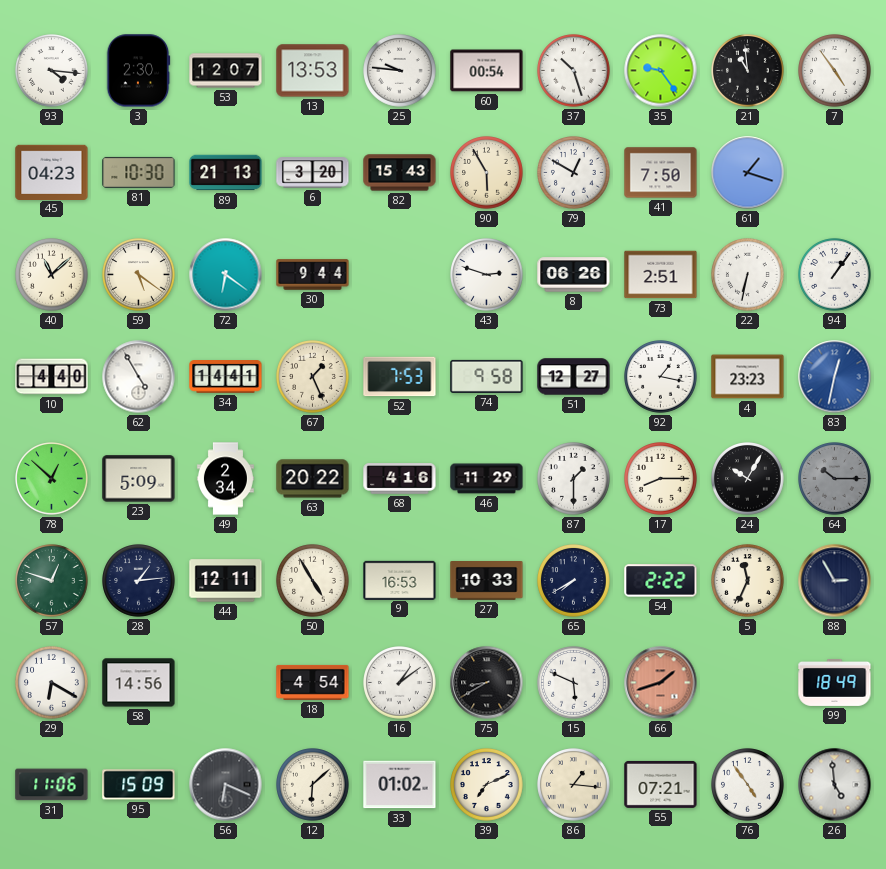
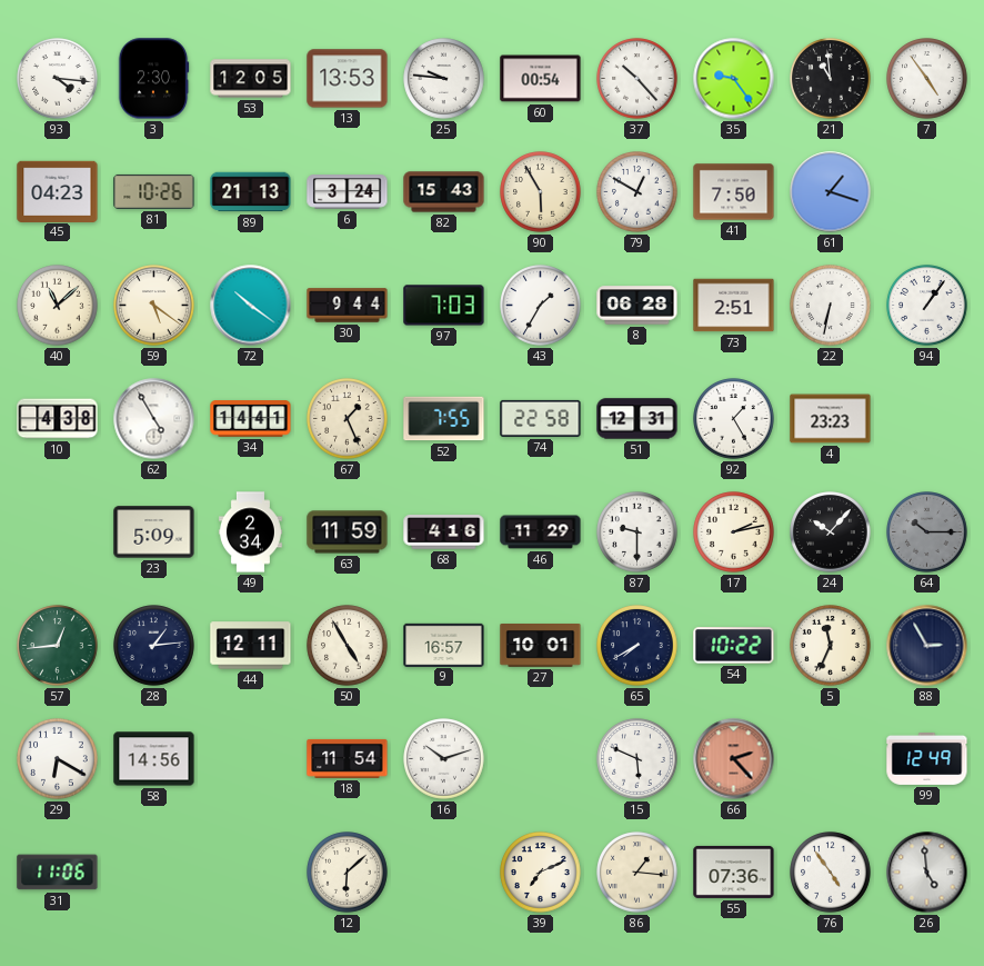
53: 12:07 -> 12:05 (251, 79)
37: 10:27 -> 10:23 (637, 79)
81: 10:30 -> 10:26 (154, 191)
6: 3:20 -> 3:24 (348, 192)
72: 6:21 -> 10:21 (251, 306)
97: none -> 7:03 (444, 306)
43: 2:48 -> 1:35 (541, 306)
8: 06:26 -> 06:28 (637, 306)
10: 4:40 -> 4:38 (58, 419)
52: 7:53 -> 7:55 (444, 419)
74: 9:58 -> 22:58 (541, 418)
51: 12:27 -> 12:31 (637, 419)
92: 1:17 -> 1:25 (734, 419)
83: 12:32 -> none (835, 377)
78: 12:52 -> none (52, 479)
63: 20:22 -> 11:59 (348, 532)
87: 1:30 -> 9:30 (637, 532)
17: 8:15 -> 2:13 (734, 532)
24: 10:05 -> 10:07 (831, 532)
57: 12:48 -> 12:44 (58, 646)
9: 16:53 -> 16:57 (444, 645)
27: 10:33 -> 10:01 (541, 646)
54: 2:22 -> 10:22 (734, 646)
18: 4:54 -> 11:54 (348, 758)
16: 1:09 -> 10:12 (444, 759)
75: 8:40 -> none (487, 683)
66: 1:42 -> 2:23 (734, 759)
99: 18:49 -> 12:49 (927, 758)
95: 15:09 -> none (139, 785)
56: 6:19 -> none (226, 785)
33: 01:02 -> none (400, 785)
55: 07:21 -> 07:36 (734, 872)
